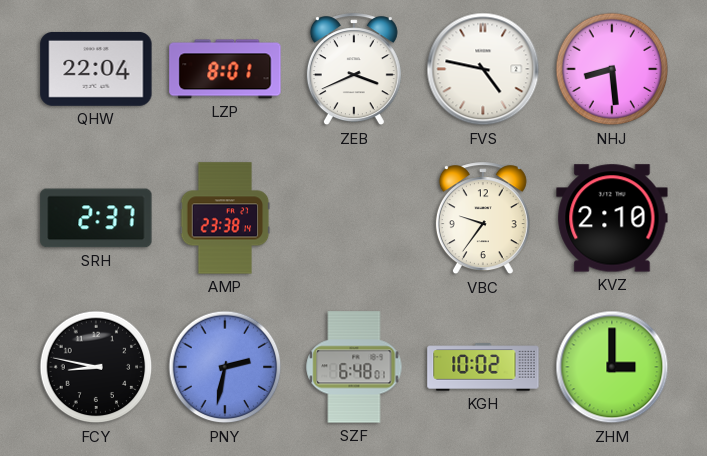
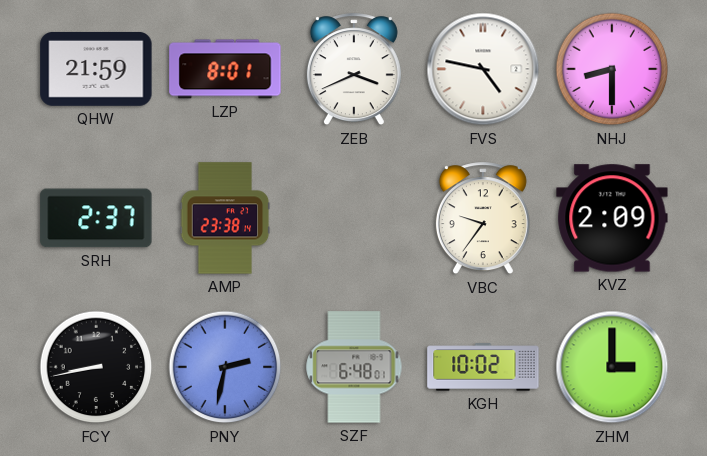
QHW: 22:04 -> 21:59 (96, 69)
NHJ: 8:29 -> 8:30 (612, 69)
KVZ: 2:10 -> 2:09 (612, 218)
FCY: 8:47 -> 8:43 (96, 367)
